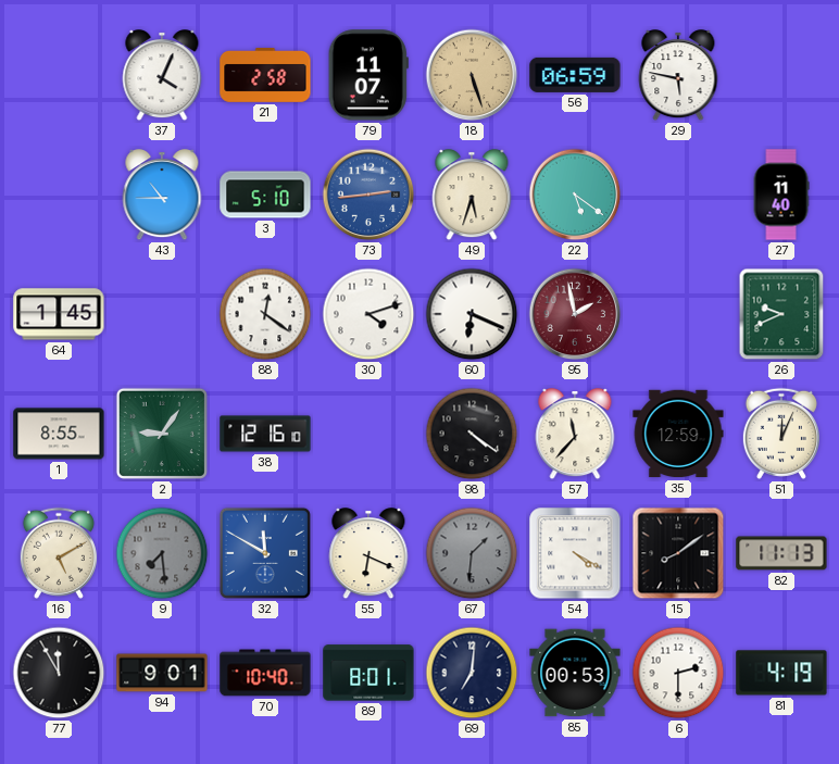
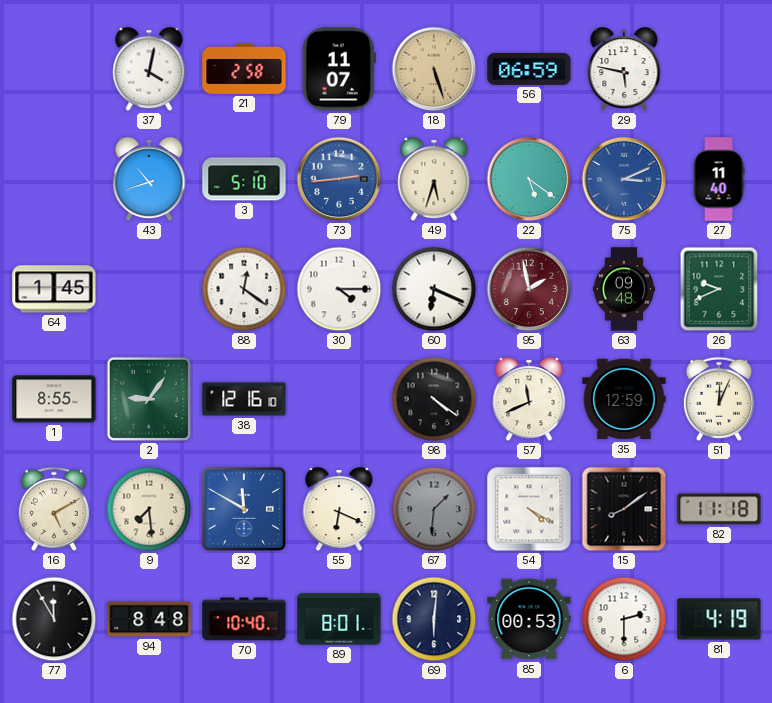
37: 4:04 -> 4:02 (149, 70)
43: 10:45 -> 10:42 (149, 180)
75: none -> 3:11 (624, 179)
30: 4:12 -> 4:15 (339, 289)
63: none -> 09:48 (624, 289)
57: 11:37 -> 11:41 (529, 400)
9 dial: grey -> cream (149, 509)
82: 11:13 -> 11:18 (719, 509)
94: 9:01 -> 8:48 (149, 619)
69: 7:01 -> 6:01 (434, 619)
